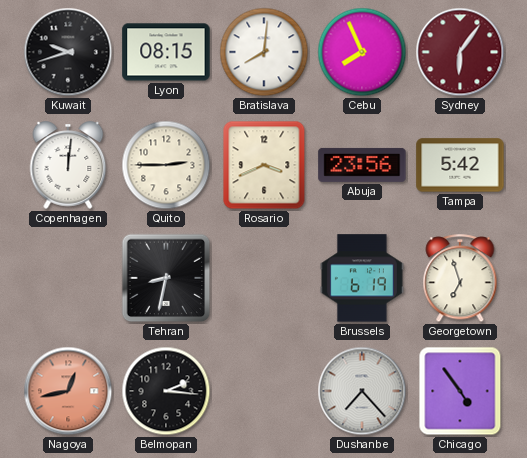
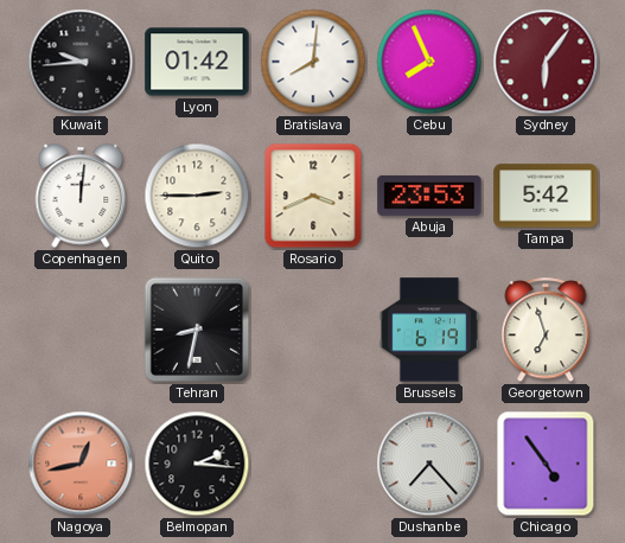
Kuwait: 9:42 -> 9:44 (81, 62)
Lyon: 08:15 -> 01:42 (197, 62)
Abuja: 23:56 -> 23:53 (429, 196)
